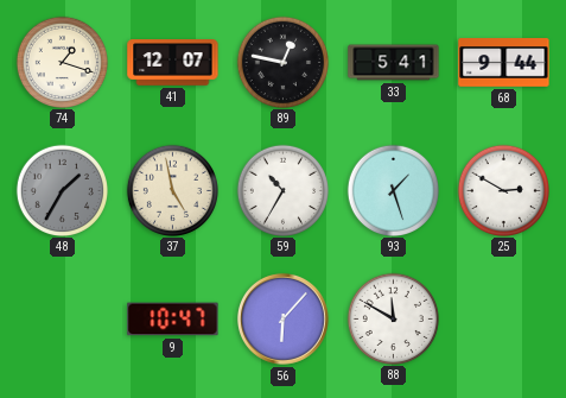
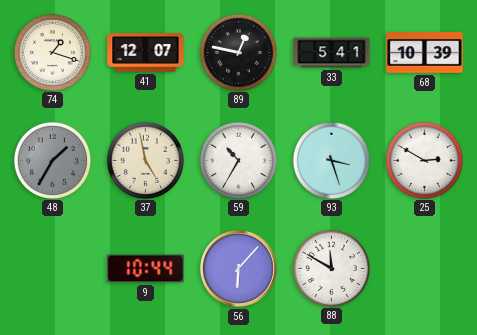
68: 9:44 -> 10:39 (425, 53)
93: 1:27 -> 3:27 (331, 160)
9: 10:47 -> 10:44 (146, 269)
